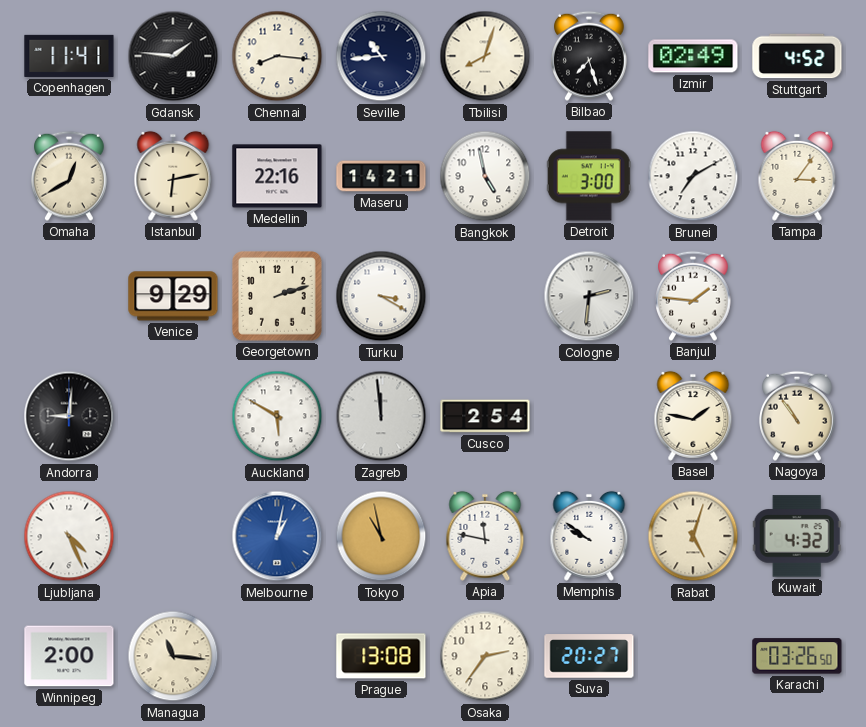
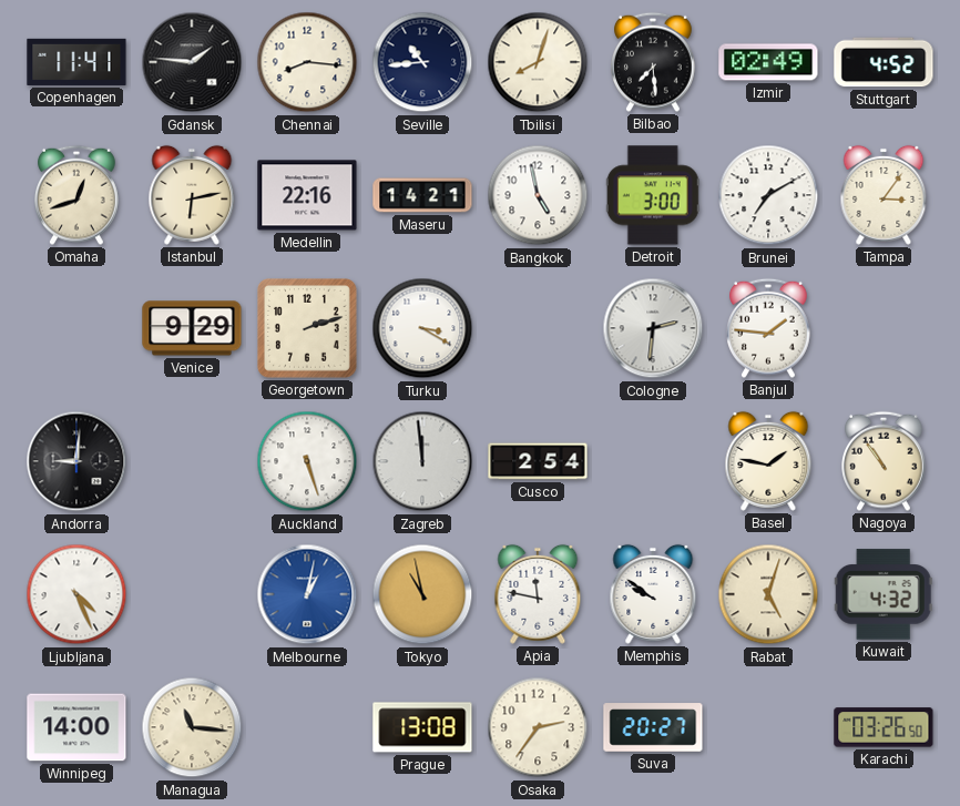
Bilbao: 7:27 -> 7:29 (654, 62)
Omaha: 12:40 -> 12:42 (78, 195)
Auckland: 5:50 -> 5:27 (307, 461)
Winnipeg: 2:00 -> 14:00 (76, 727)
